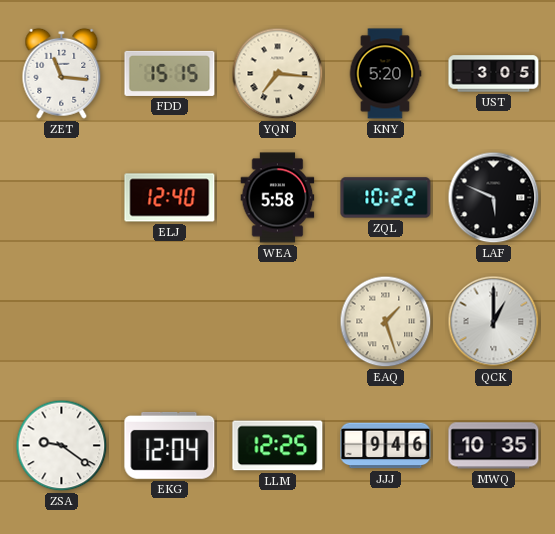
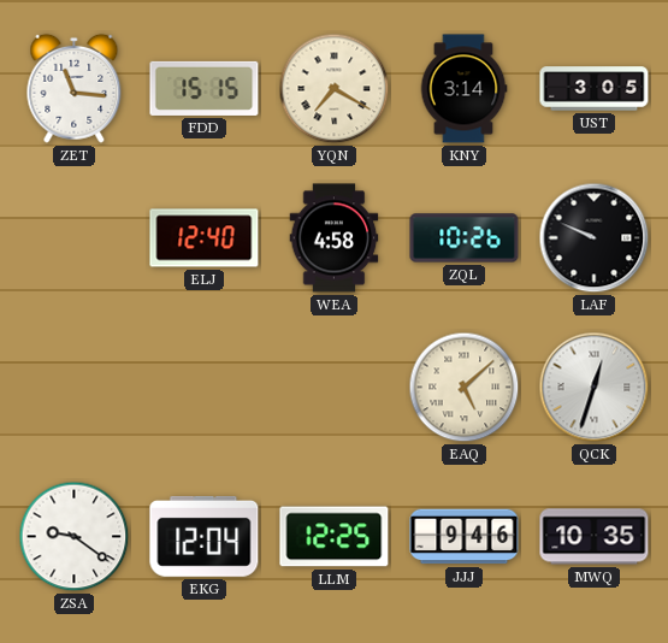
YQN: 7:16 -> 7:20 (335, 89)
KNY: 5:20 -> 3:14 (463, 89)
WEA: 5:58 -> 4:58 (335, 238)
ZQL: 10:22 -> 10:26 (465, 238)
LAF: 5:49 -> 9:49 (595, 238)
EAQ: 1:27 -> 5:08 (465, 388)
QCK: 1:00 -> 12:33 (595, 388)
